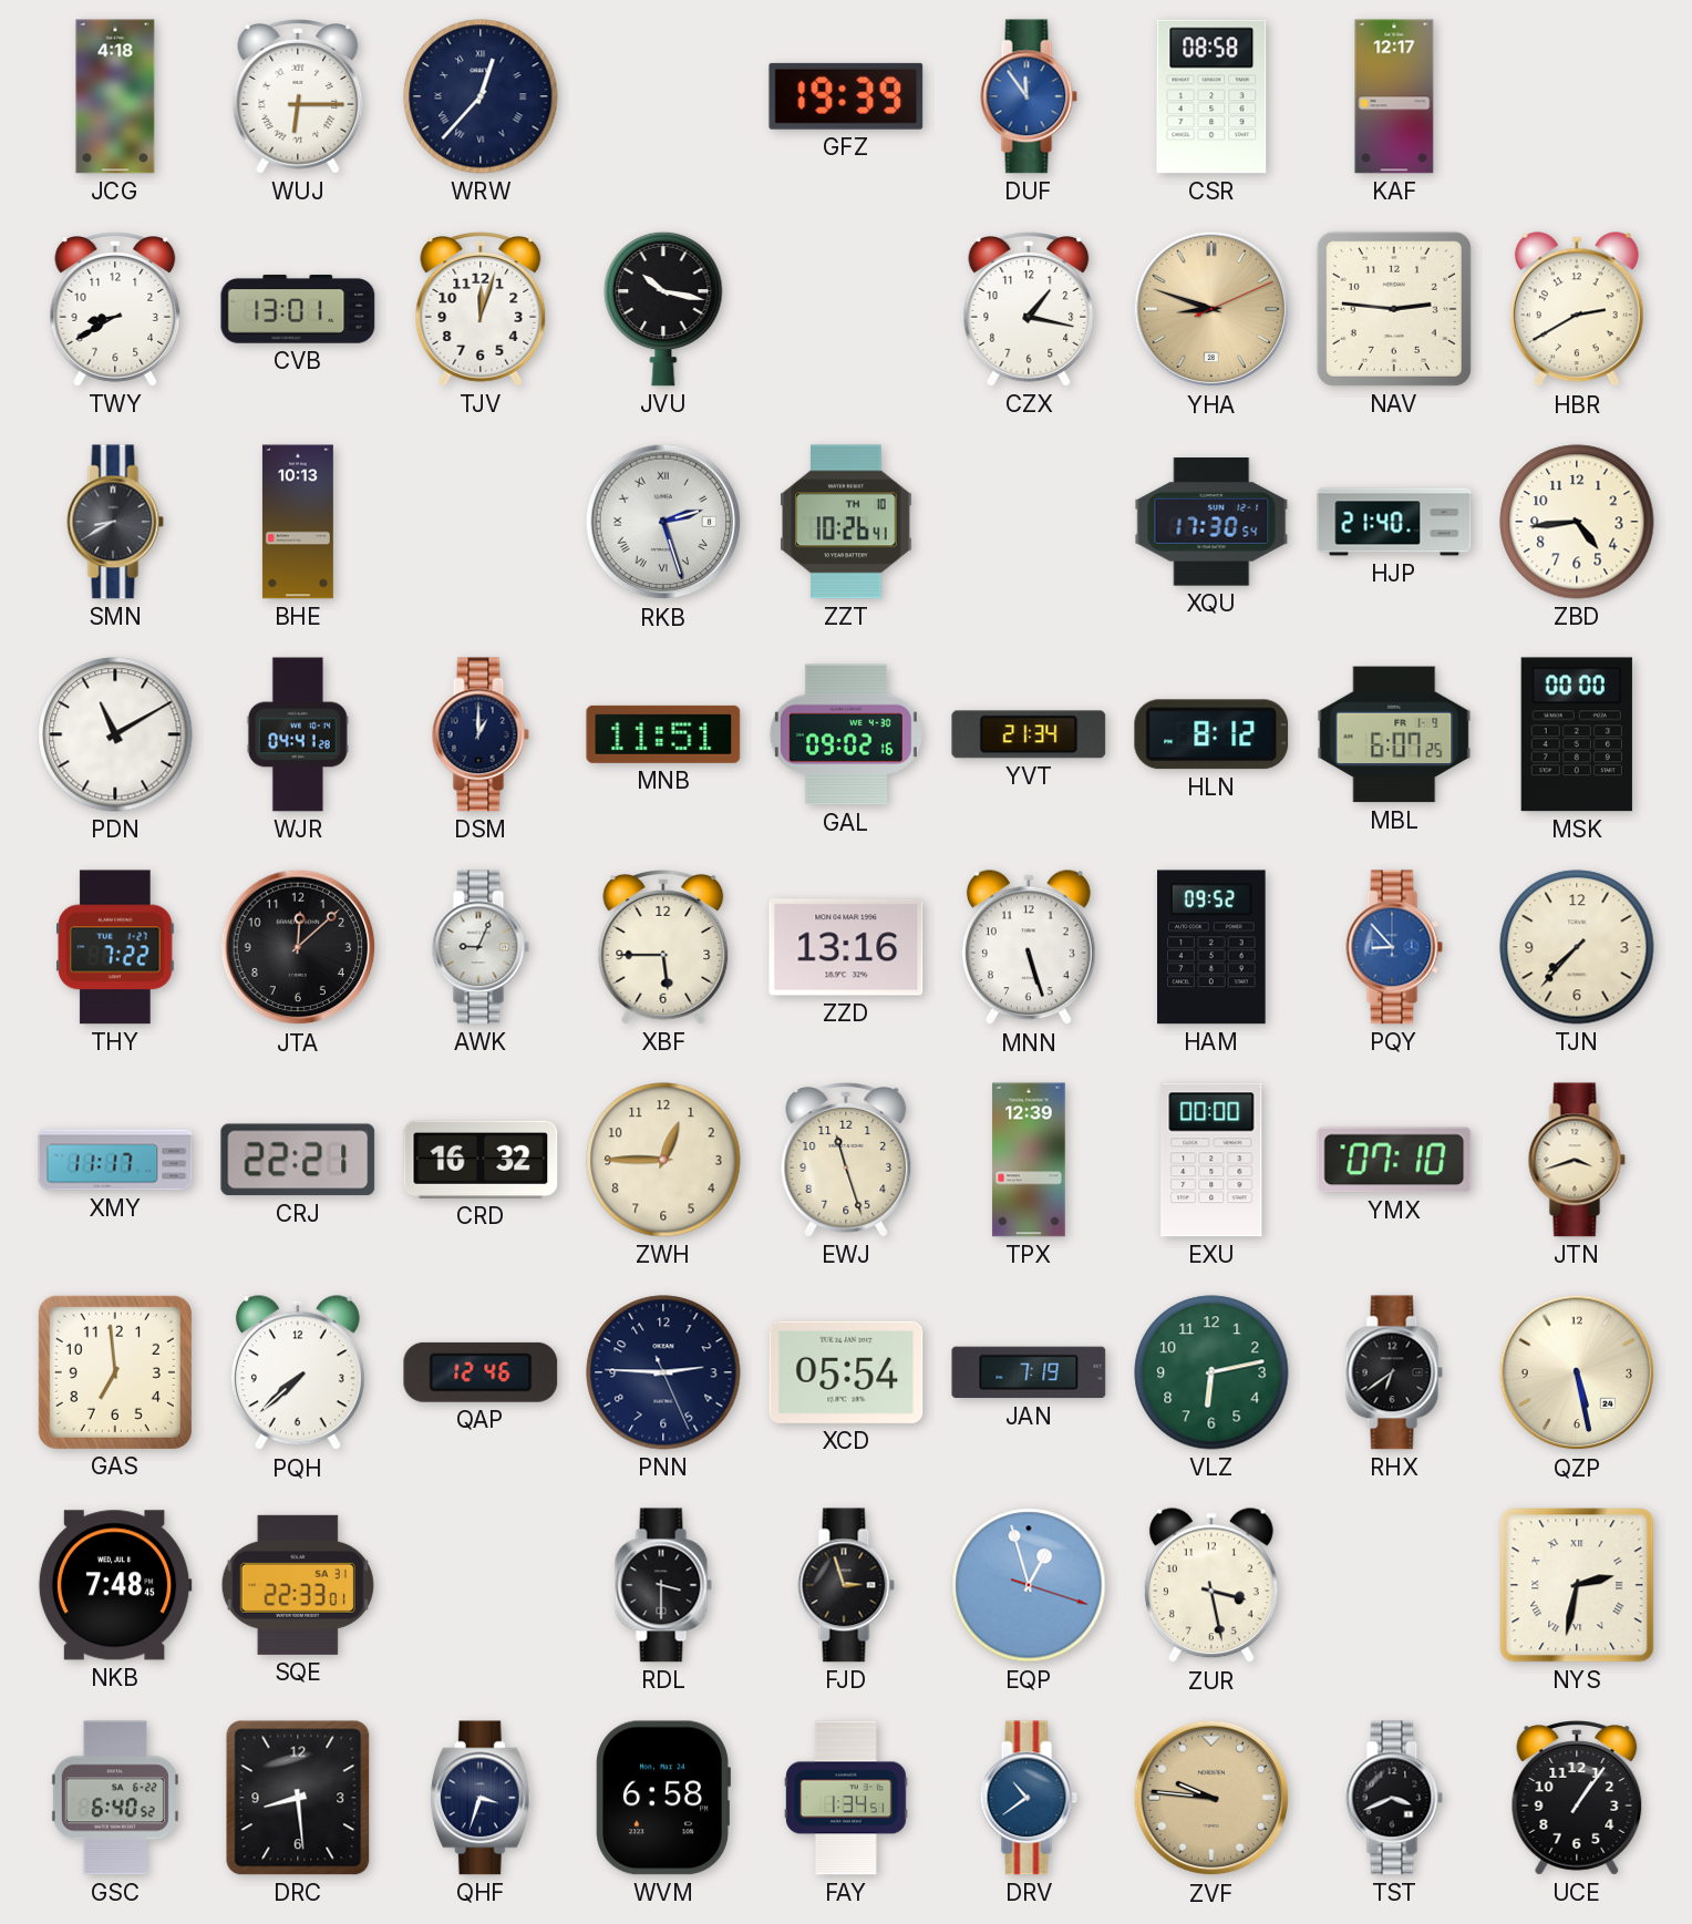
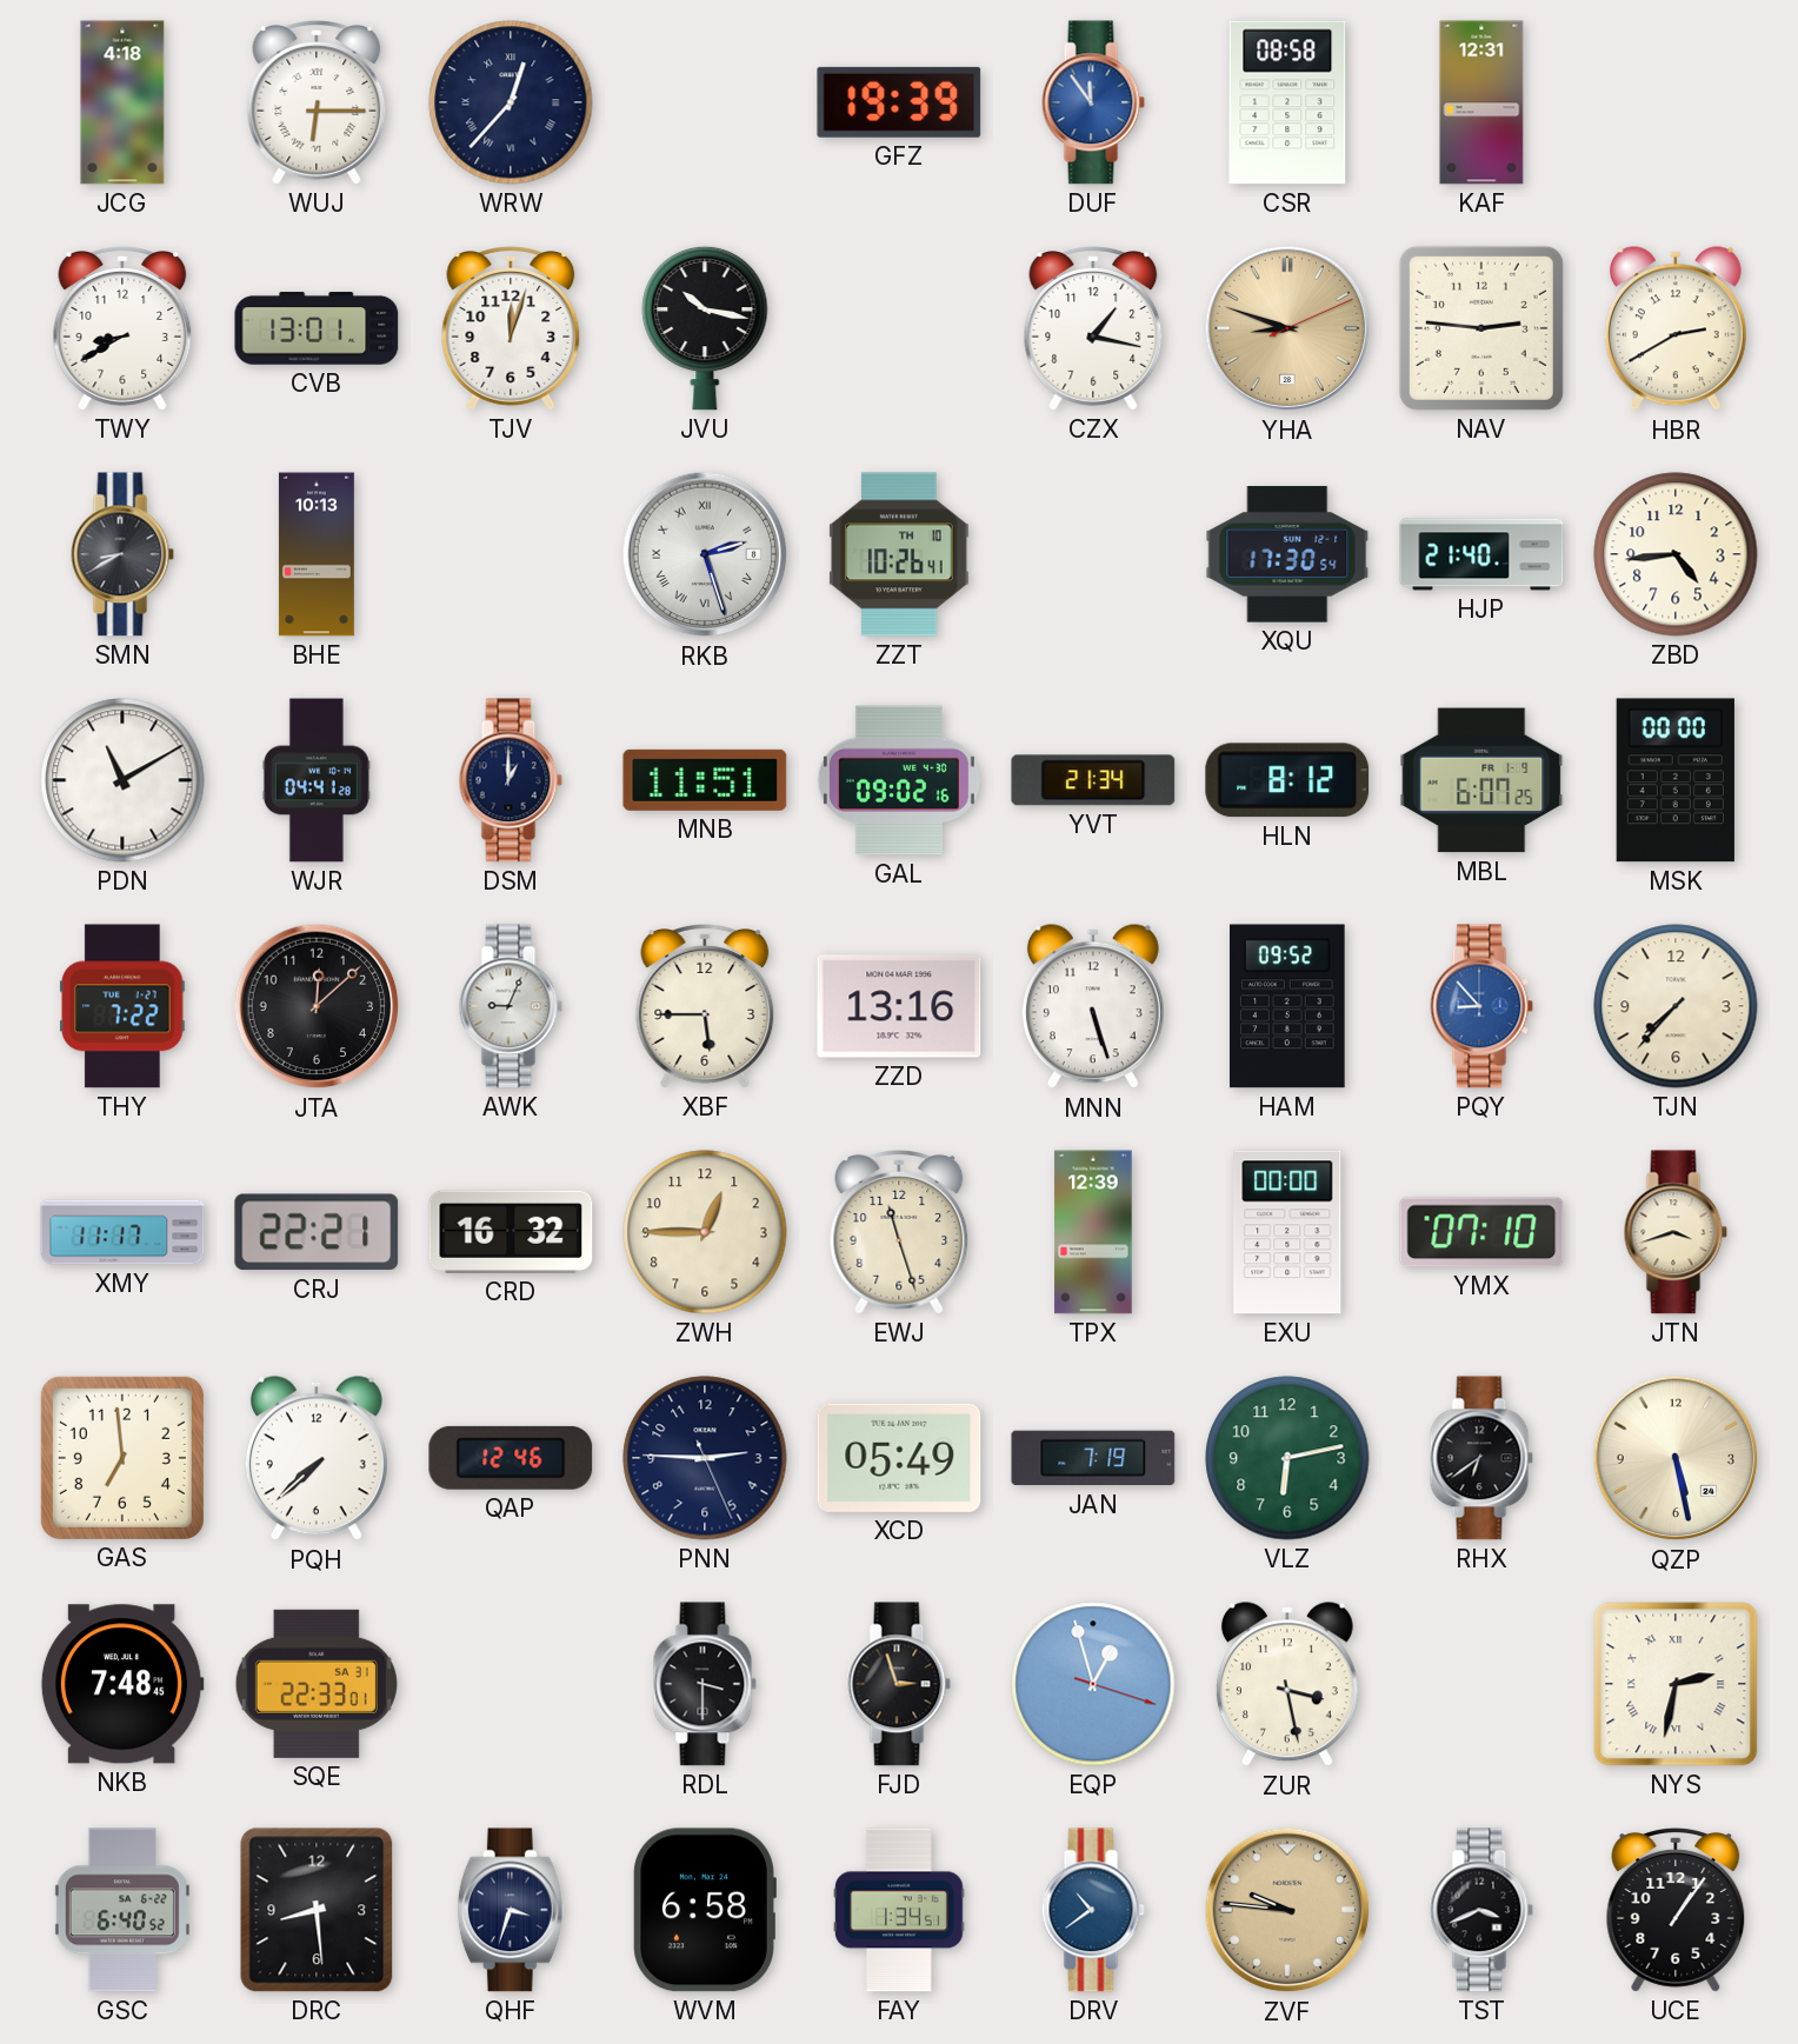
KAF: 12:17 -> 12:31 (1481, 102)
XCD: 05:54 -> 05:49 (899, 1458)
